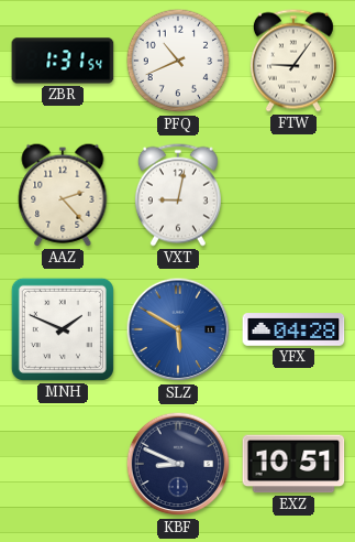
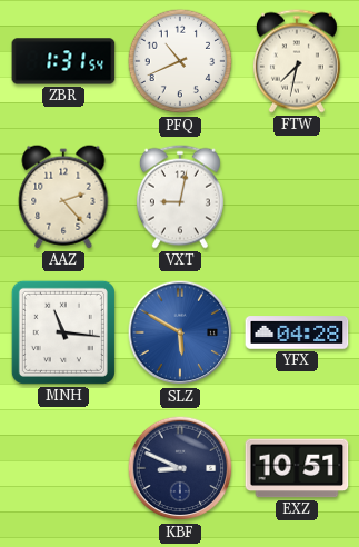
FTW: 9:06 -> 7:32 (297, 61)
MNH: 1:49 -> 11:16 (63, 332)
